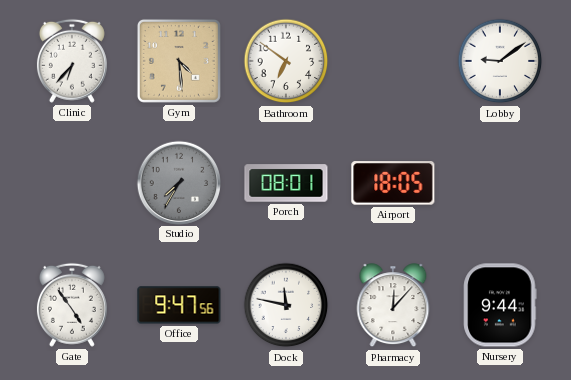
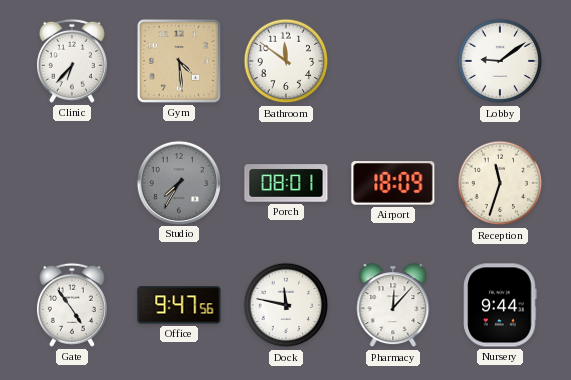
Bathroom: 6:51 -> 11:51 (286, 61)
Airport: 18:05 -> 18:09 (393, 183)
Reception: none -> 11:33 (500, 183)
